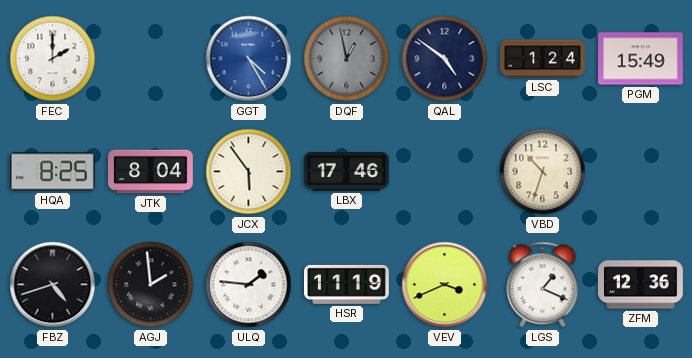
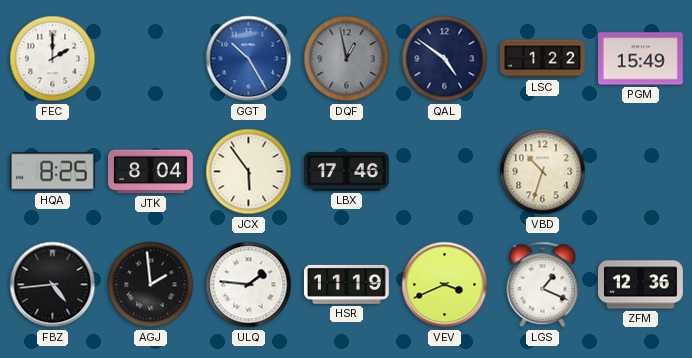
GGT: 4:25 -> 10:25 (249, 59)
LSC: 1:24 -> 1:22 (543, 59)
FBZ: 4:42 -> 4:44 (53, 285)
